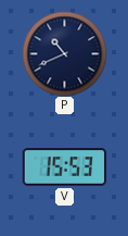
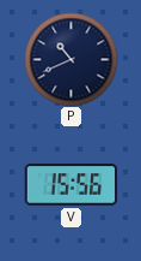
V: 15:53 -> 15:56 (70, 185)
